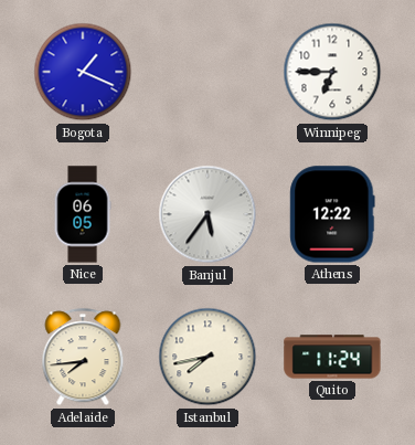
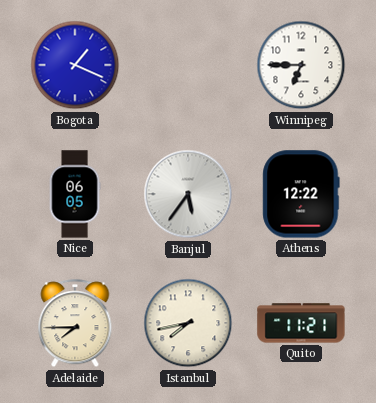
Adelaide: 7:44 -> 7:45 (75, 324)
Quito: 11:24 -> 11:21 (301, 323)
